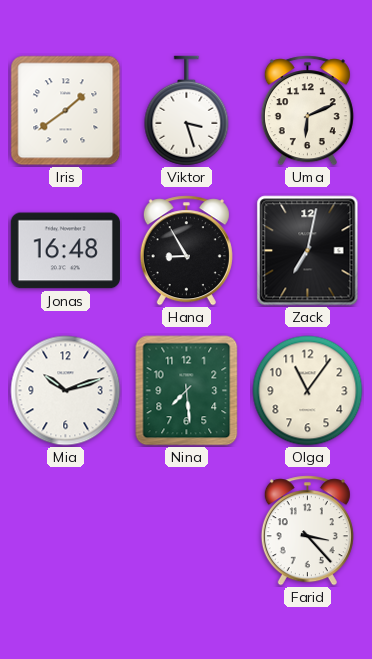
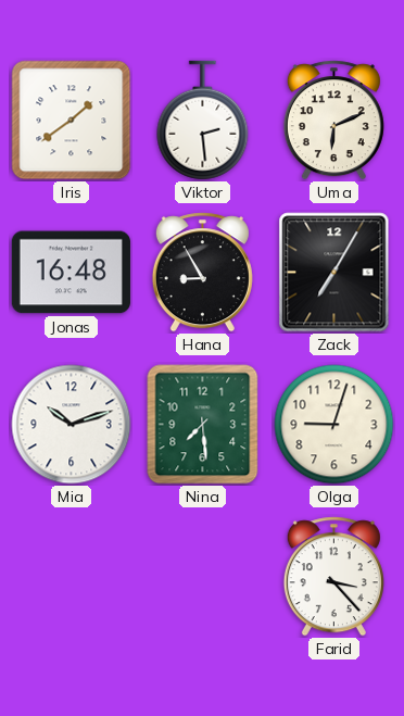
Viktor: 3:27 -> 2:29 (203, 121)
Zack: 7:02 -> 7:05 (334, 273)
Olga: 11:06 -> 9:03 (334, 425)
